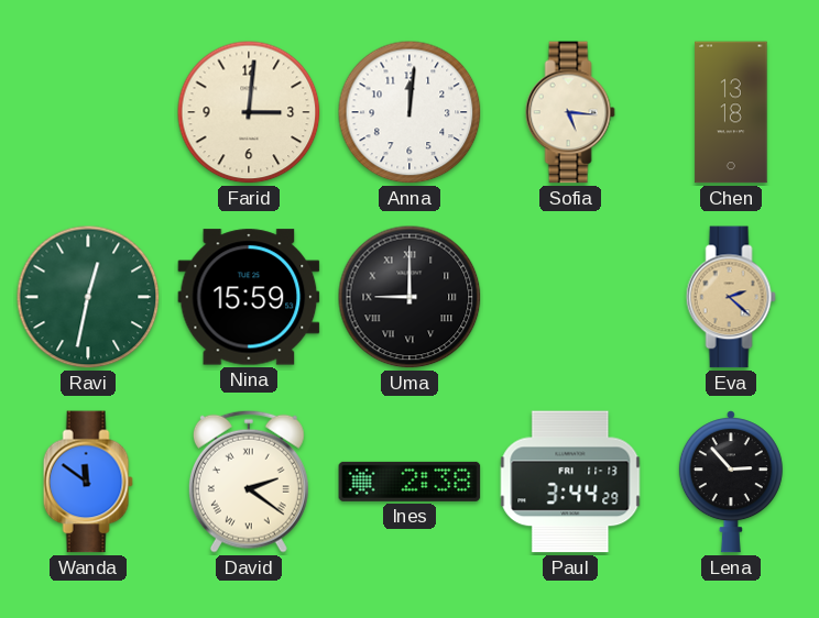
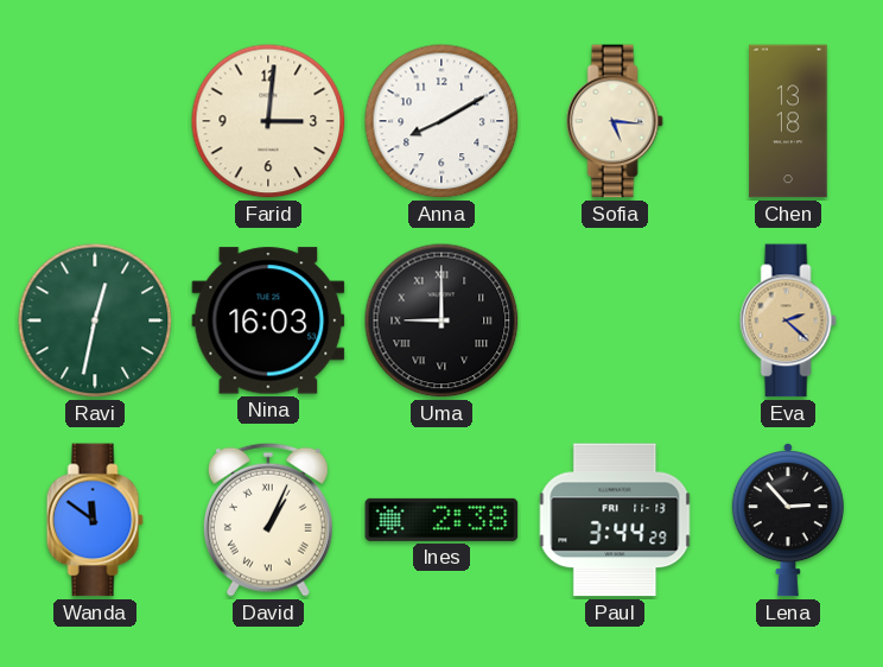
Anna: 12:01 -> 8:10 (441, 121)
Nina: 15:59 -> 16:03 (268, 320)
David: 2:21 -> 1:04 (268, 520)
